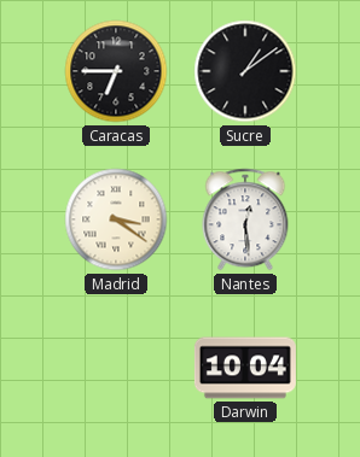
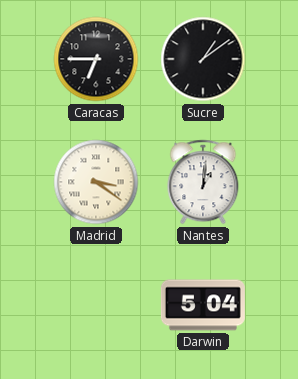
Nantes: 12:29 -> 1:01 (203, 182)
Darwin: 10:04 -> 5:04 (203, 305)
